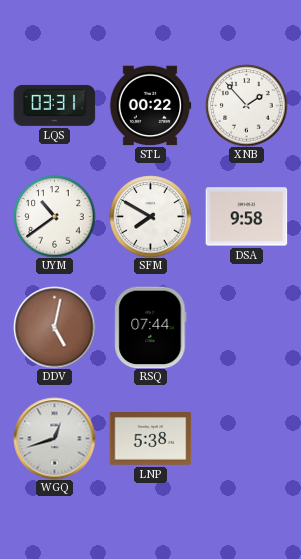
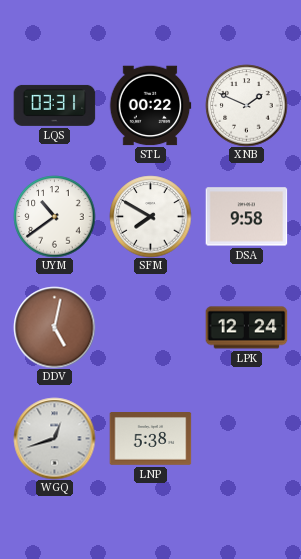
XNB: 1:53 -> 1:49 (246, 105)
RSQ: 07:44 -> none (151, 327)
LPK: none -> 12:24 (246, 328)
